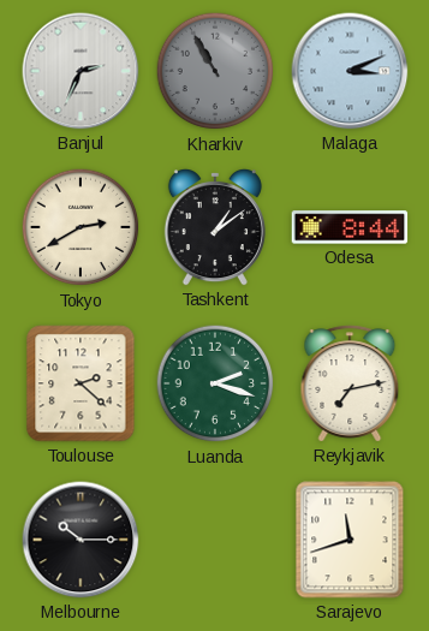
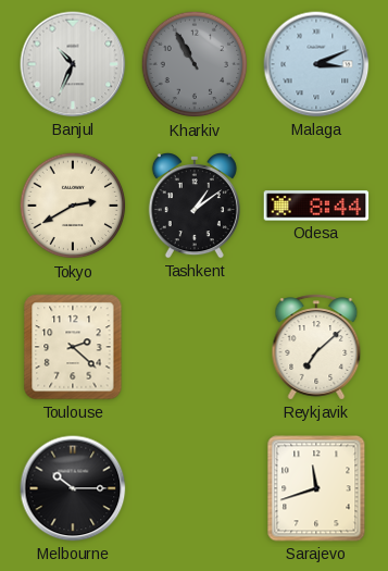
Banjul: 2:34 -> 10:34 (73, 64)
Luanda: 2:18 -> none (215, 383)
Reykjavik: 7:13 -> 7:08 (316, 347)
